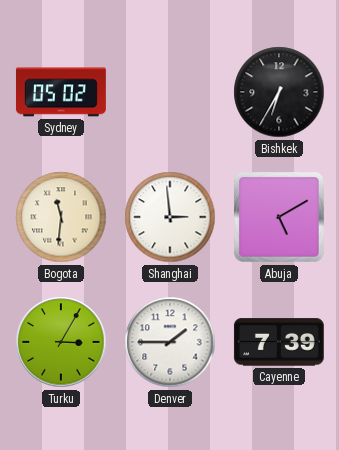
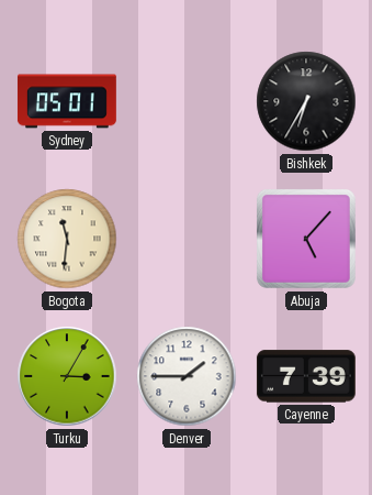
Sydney: 05:02 -> 05:01 (67, 101)
Shanghai: 2:59 -> none (170, 217)
Abuja: 5:10 -> 5:07 (306, 239)
